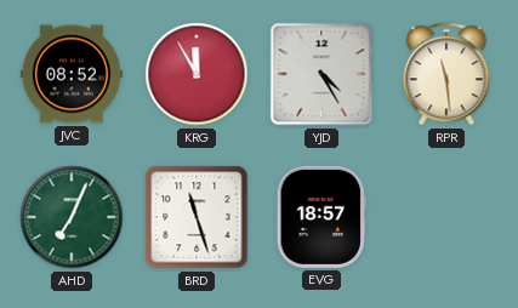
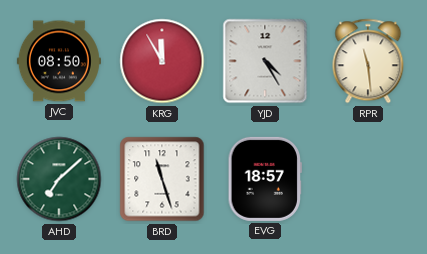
JVC: 08:52 -> 08:50 (59, 61)
AHD: 7:04 -> 7:08 (59, 179)
